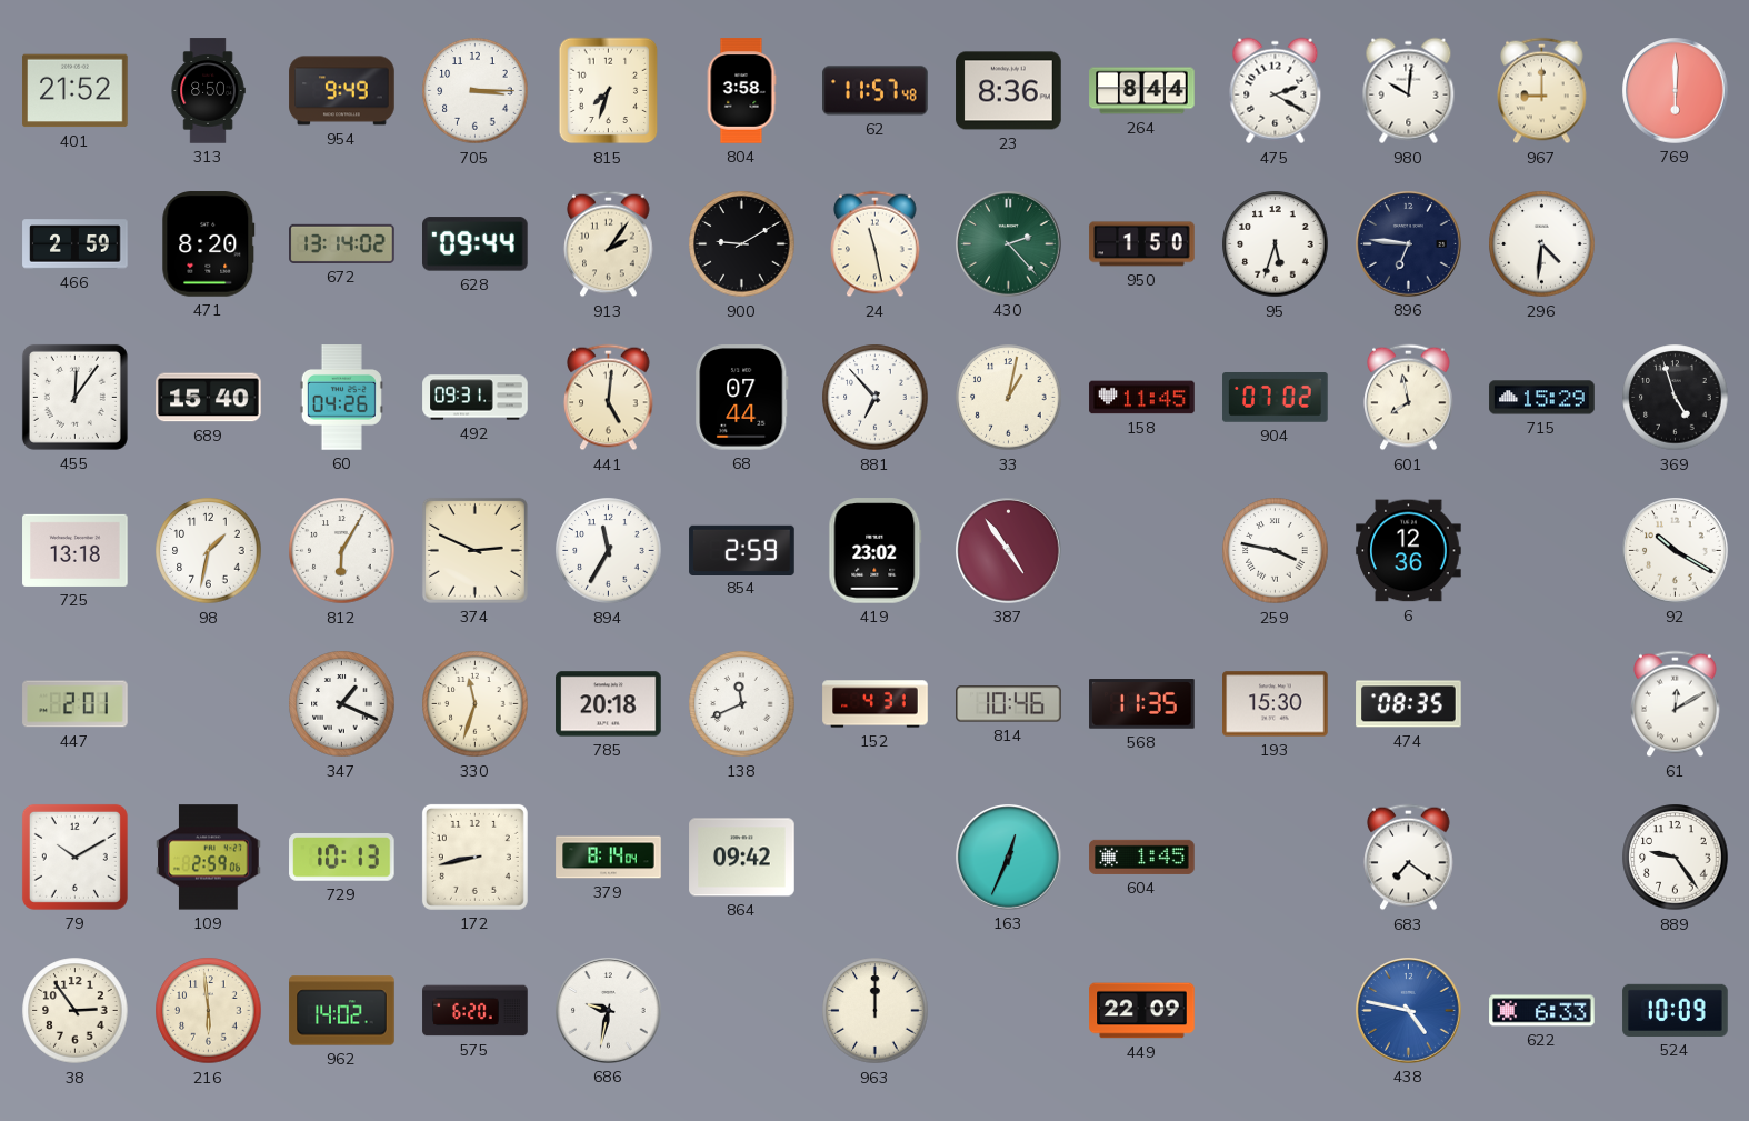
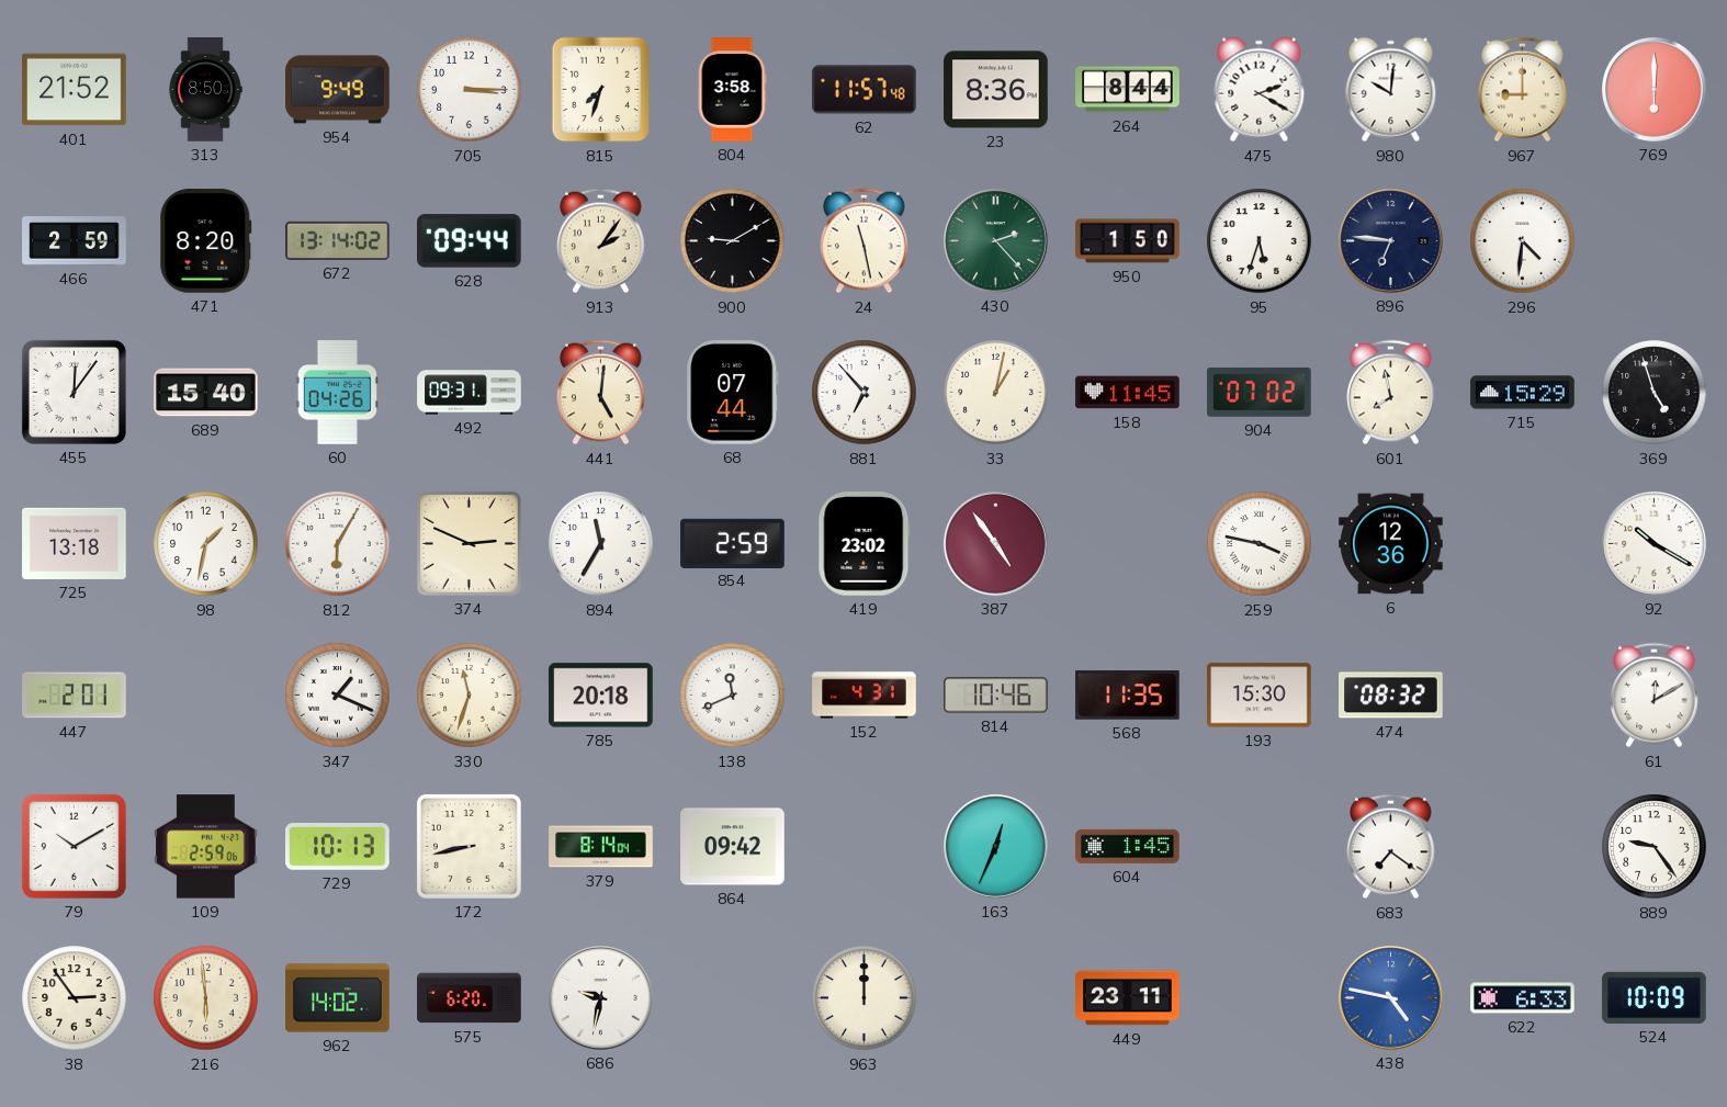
474: 08:35 -> 08:32 (1391, 696)
449: 22:09 -> 23:11 (1128, 998)
